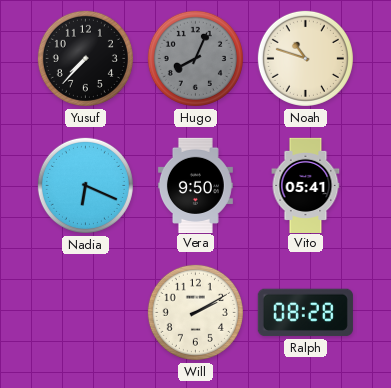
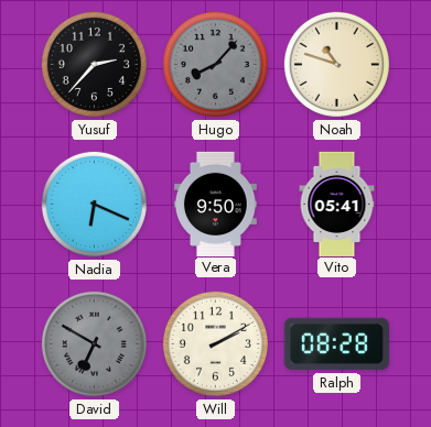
Yusuf: 7:37 -> 2:37 (94, 64)
Hugo: 8:04 -> 8:07 (215, 64)
David: none -> 6:50 (94, 343)
